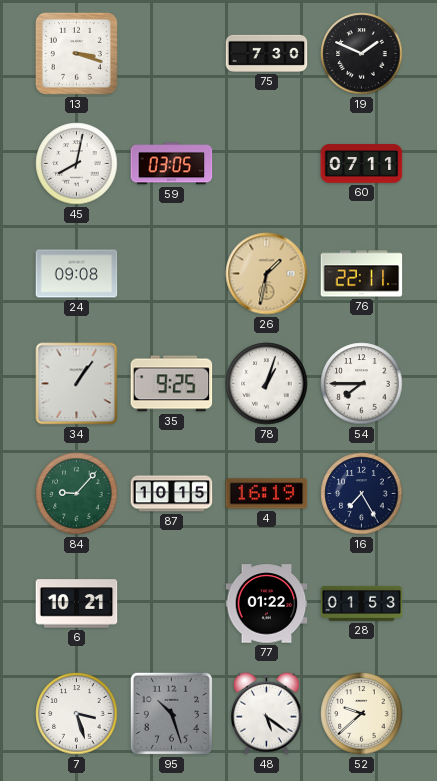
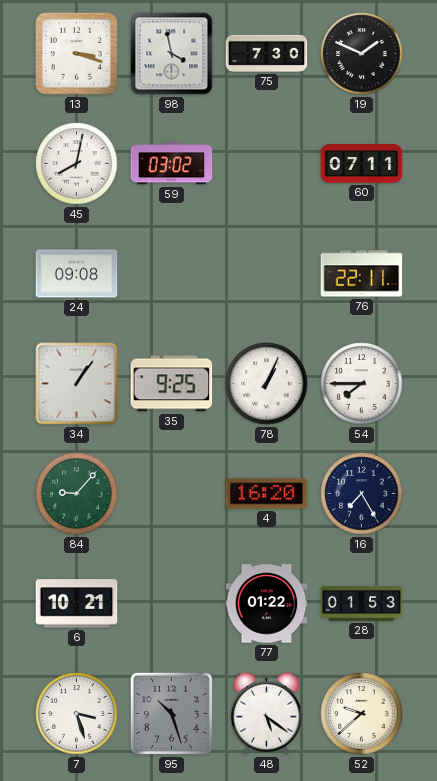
98: none -> 3:58 (172, 54)
59: 03:05 -> 03:02 (172, 164)
26: 1:32 -> none (267, 274)
78: 1:03 -> 1:04 (267, 384)
87: 10:15 -> none (172, 494)
4: 16:19 -> 16:20 (267, 494)
